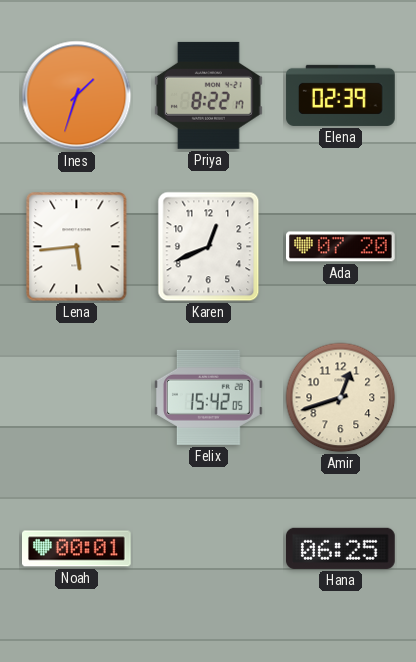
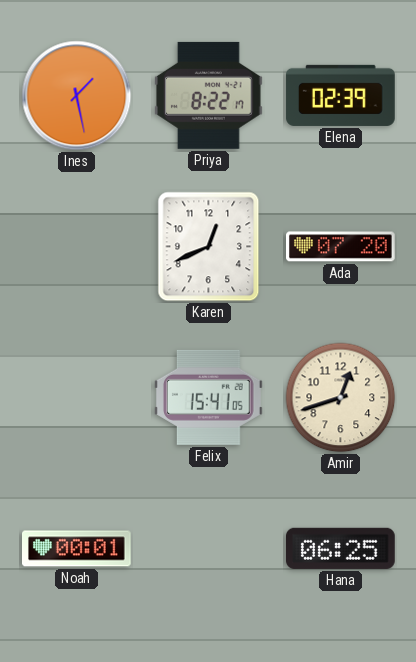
Ines: 1:33 -> 1:28 (77, 96)
Lena: 5:44 -> none (77, 247)
Felix: 15:42 -> 15:41 (209, 397)
